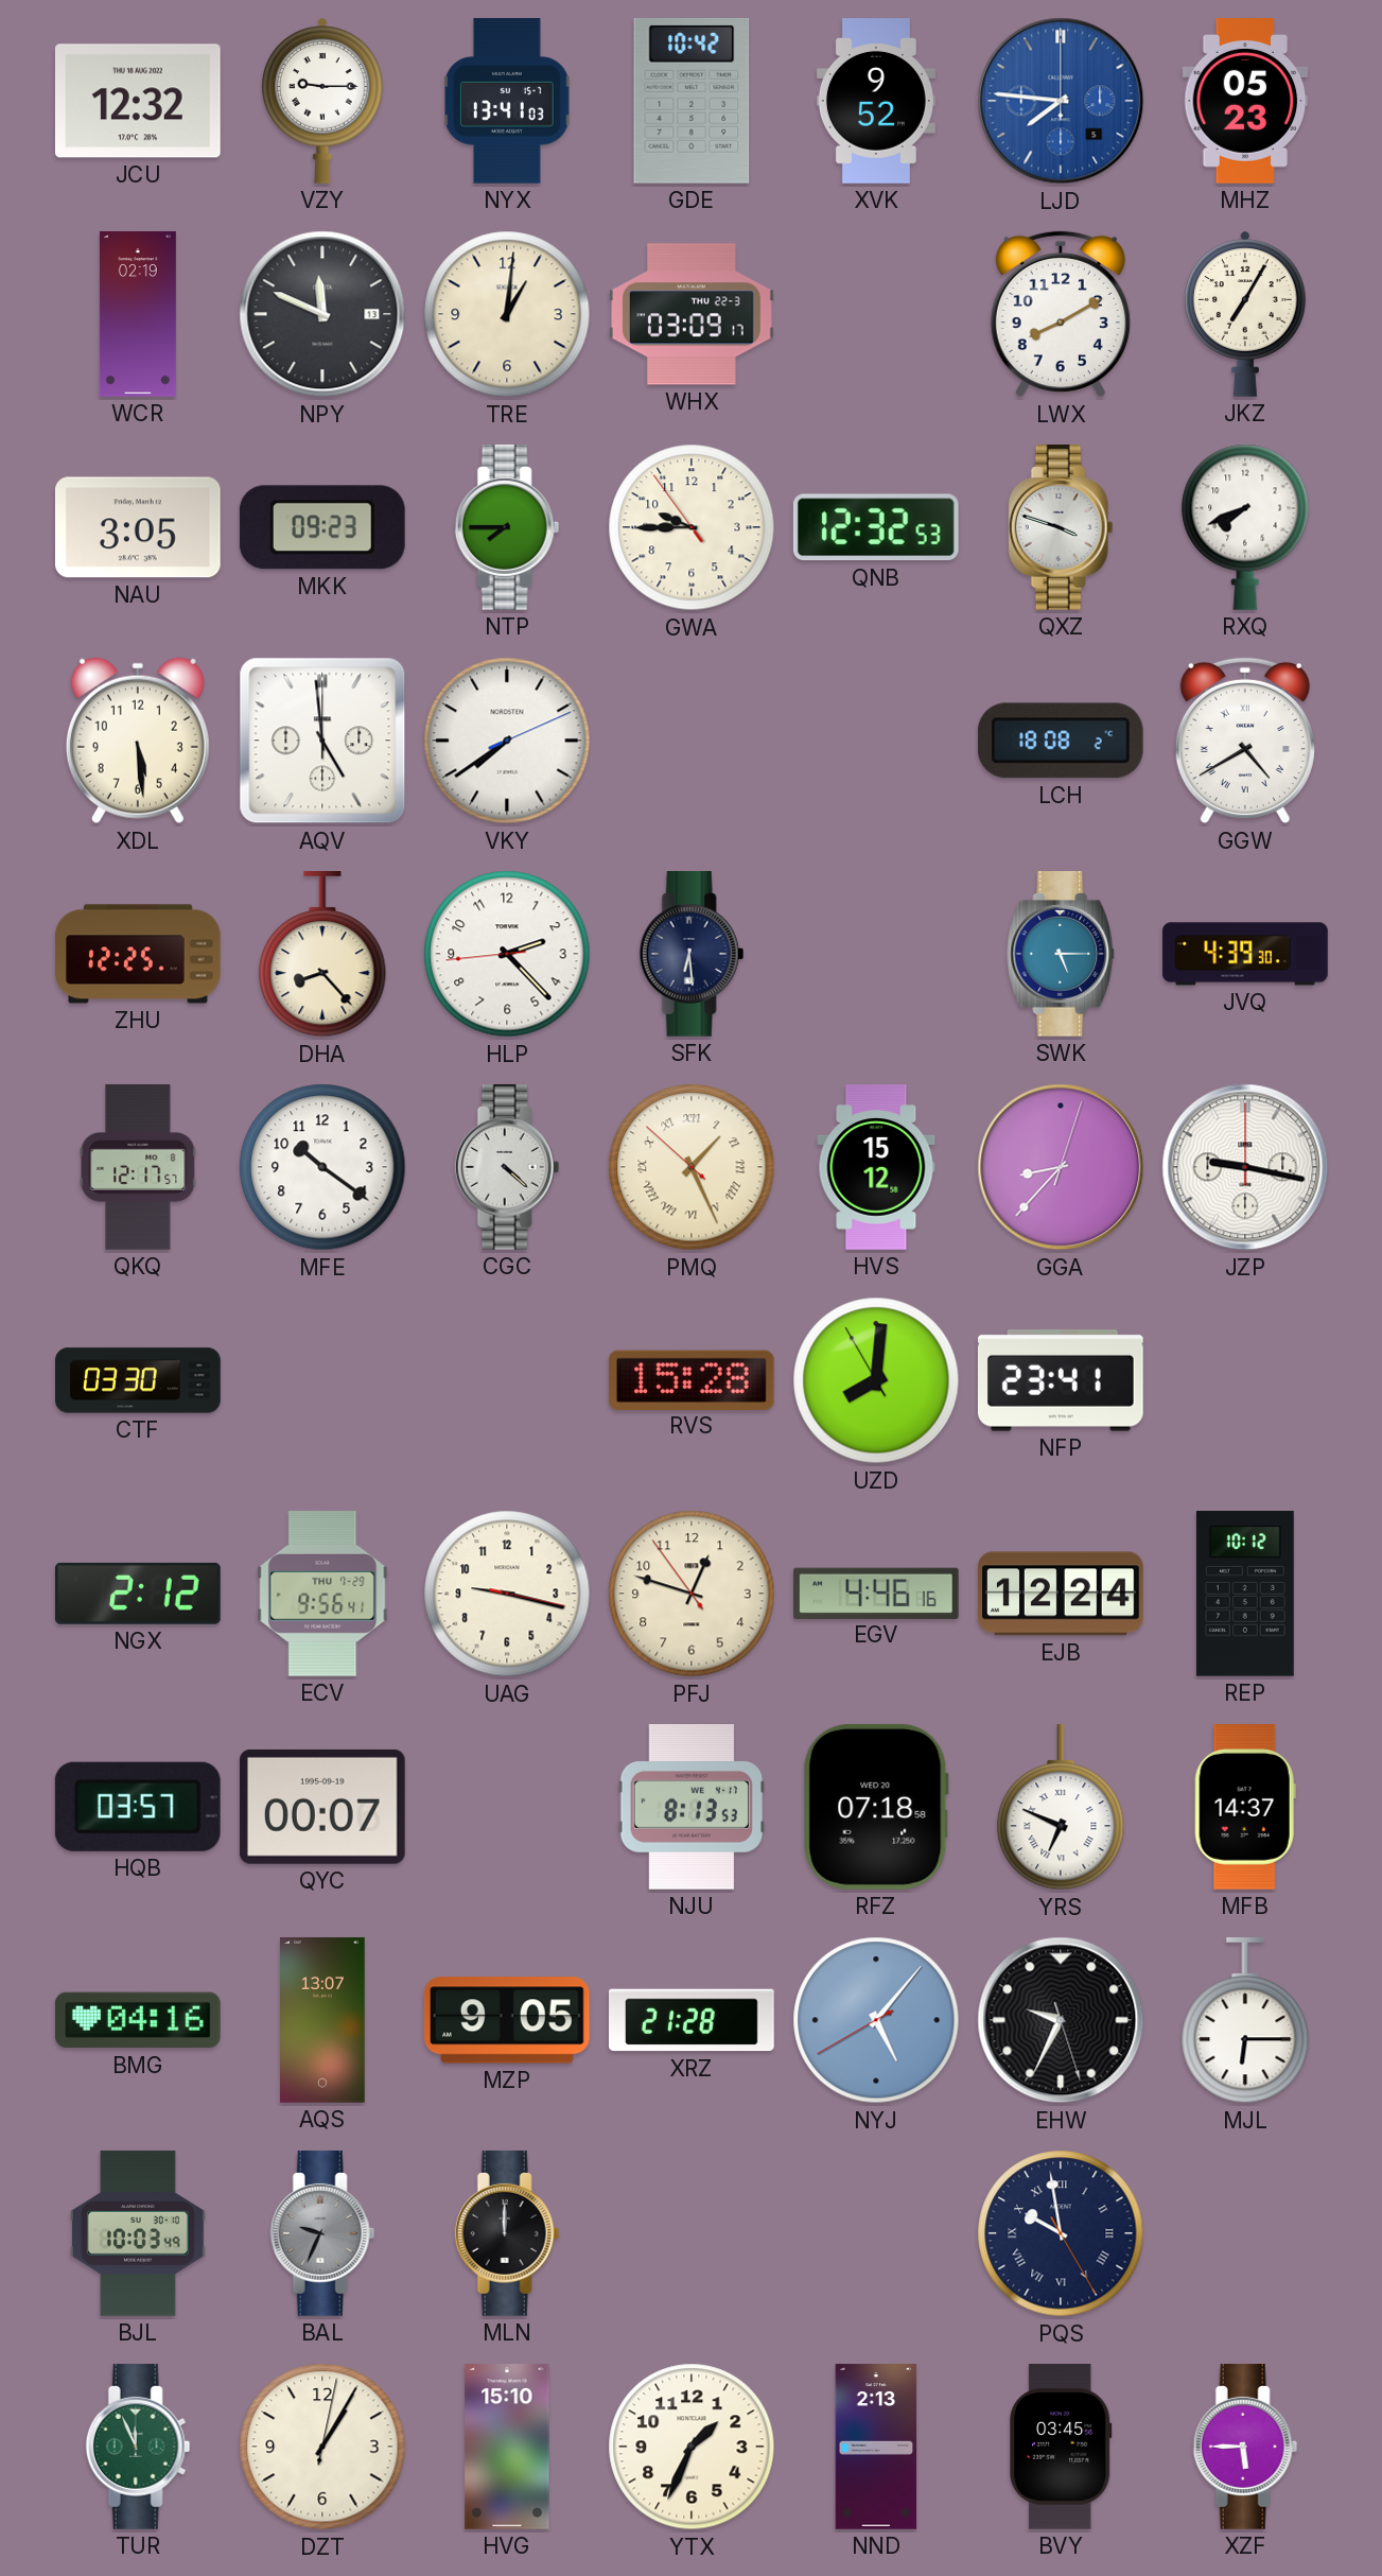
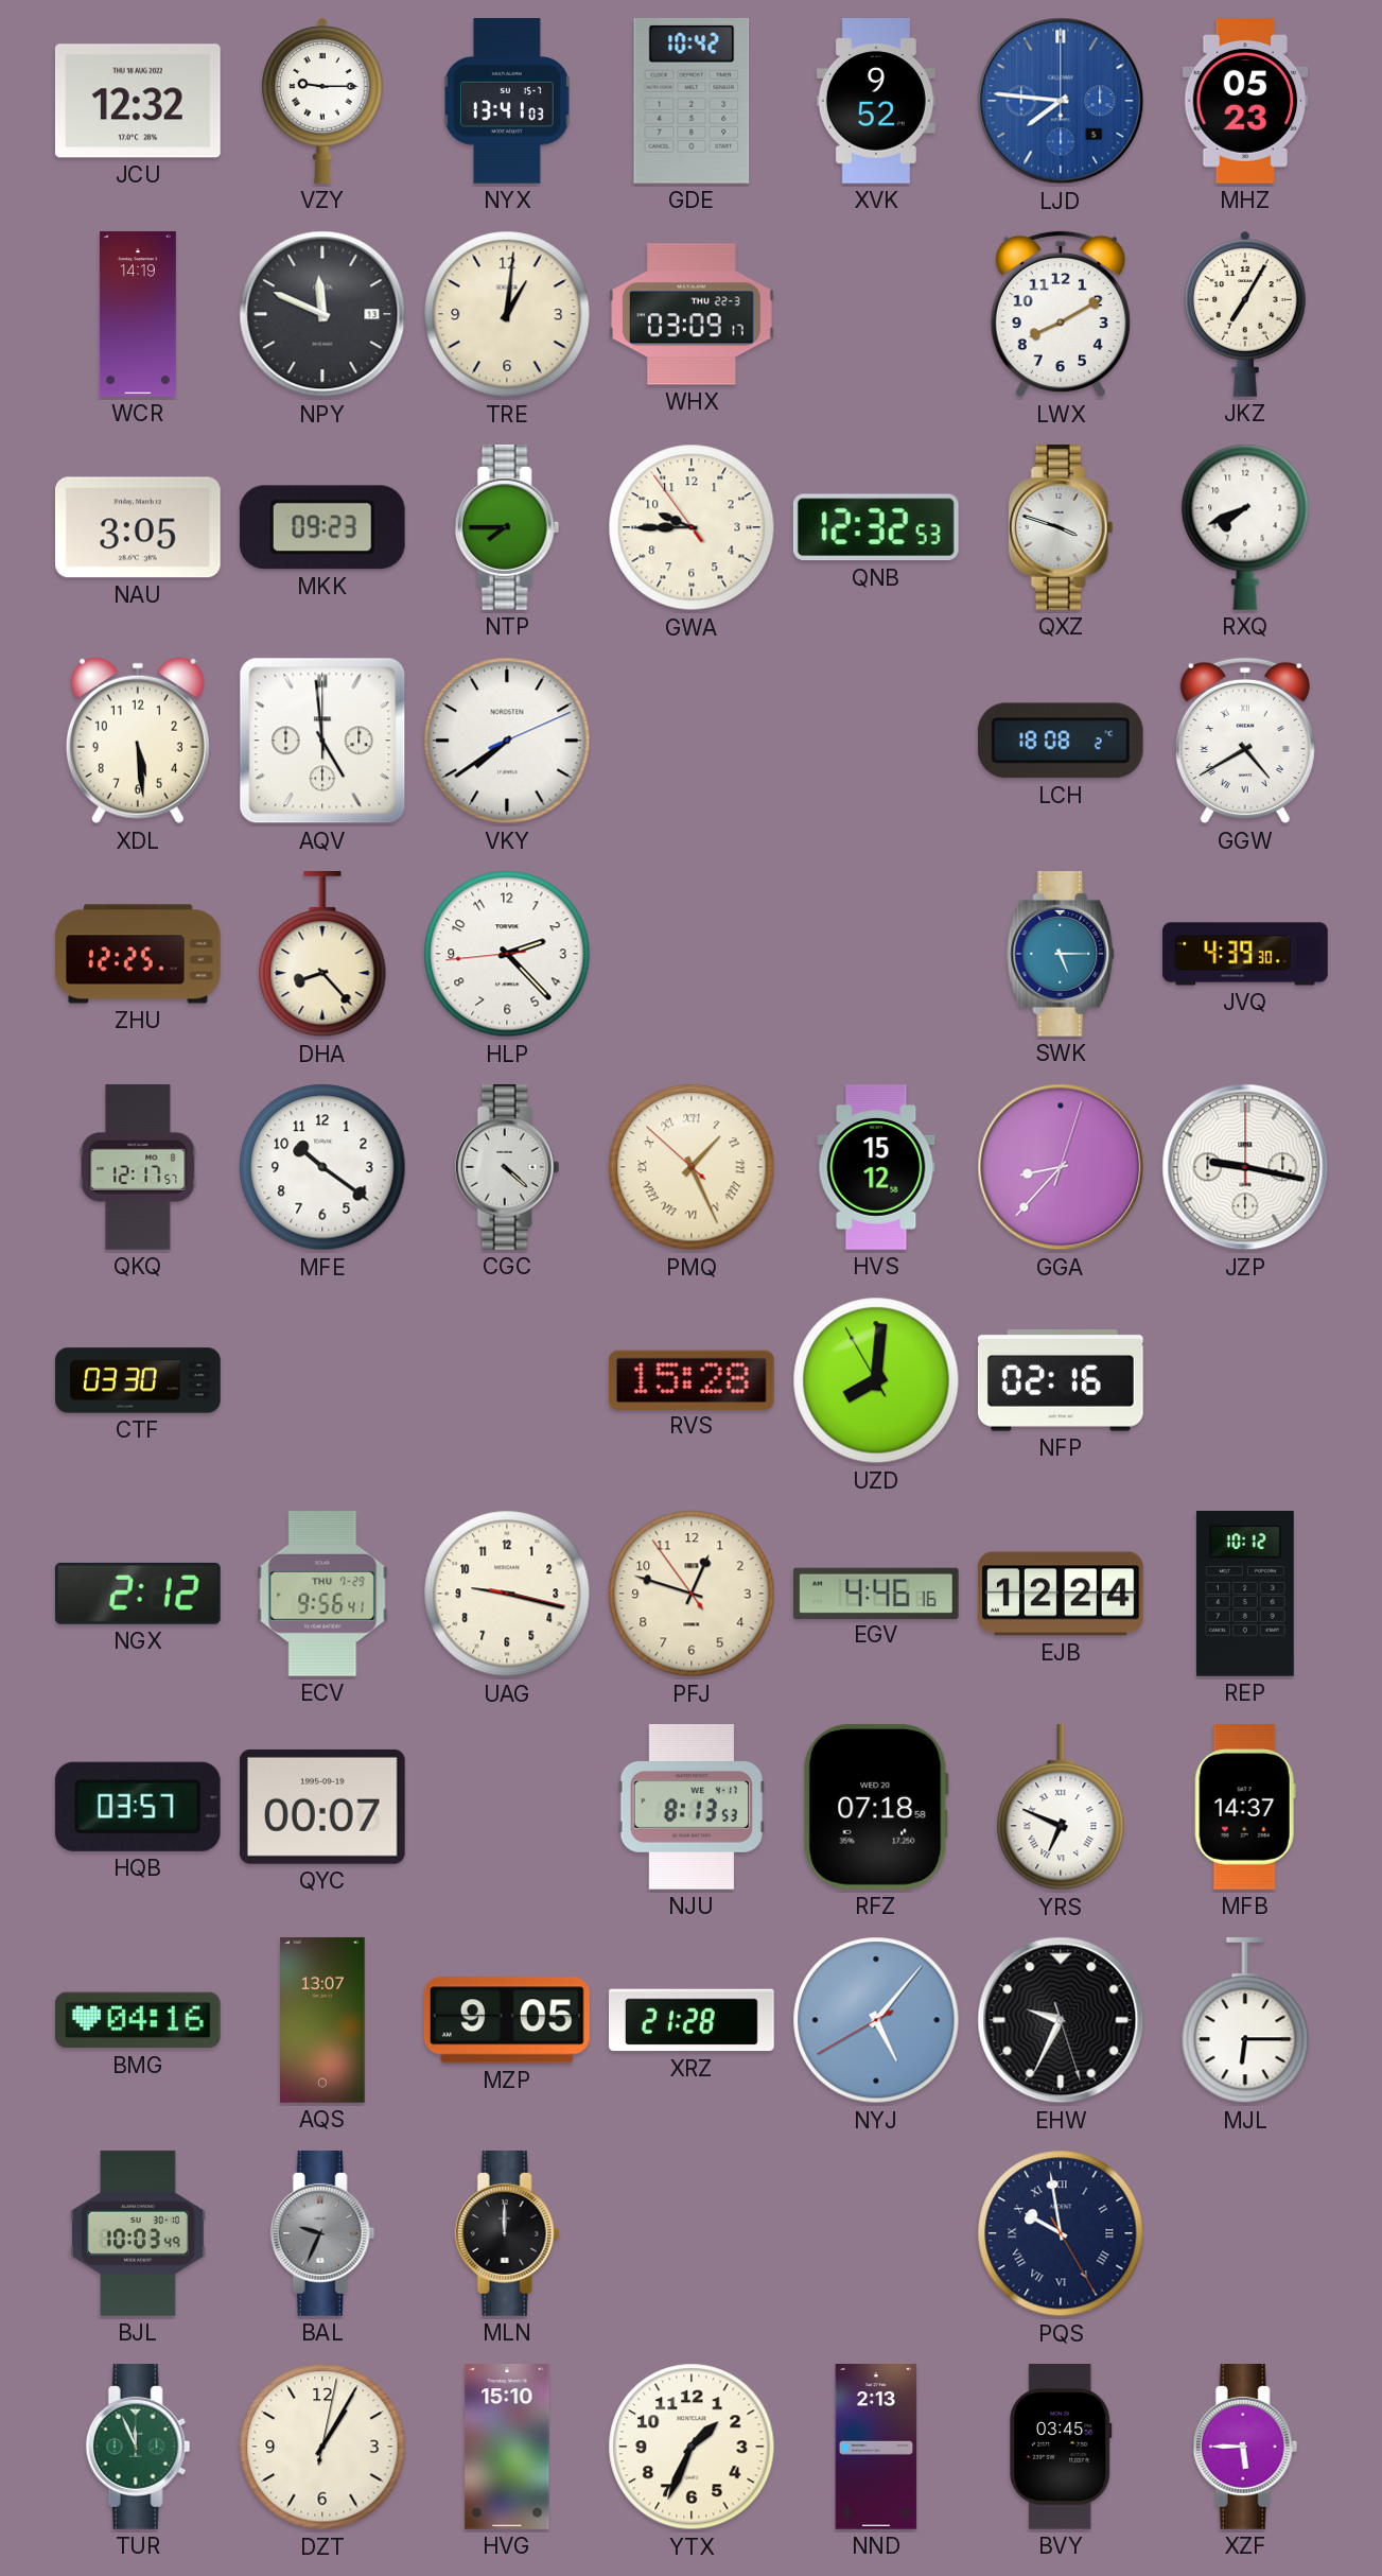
WCR: 02:19 -> 14:19 (138, 314)
SFK: 6:29 -> none (692, 955)
NFP: 23:41 -> 02:16 (1061, 1380)
